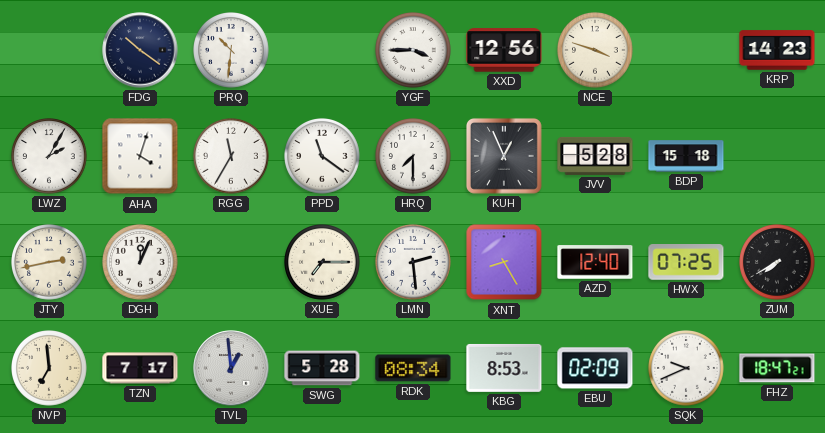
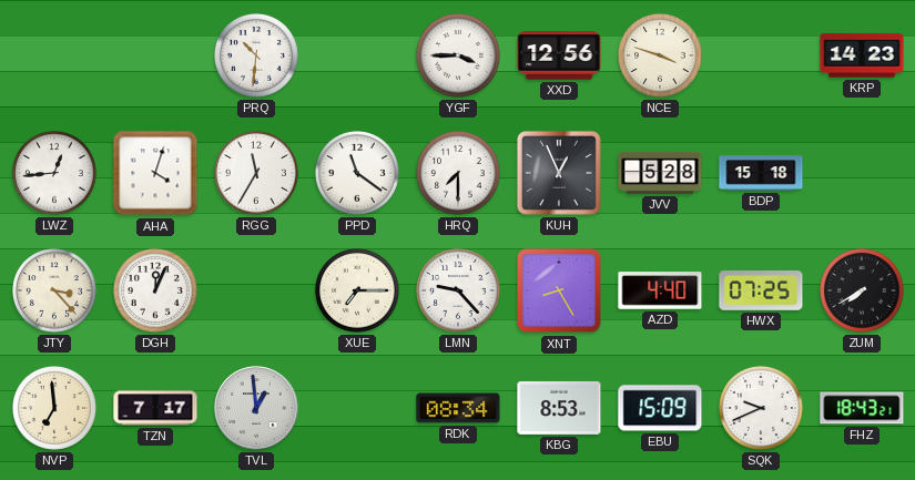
FDG: 10:21 -> none (140, 50)
LWZ: 2:05 -> 12:44 (55, 174)
JTY: 2:43 -> 3:23 (55, 292)
LMN: 2:29 -> 9:23 (459, 292)
AZD: 12:40 -> 4:40 (660, 290)
SWG: 5:28 -> none (322, 368)
EBU: 02:09 -> 15:09 (660, 408)
FHZ: 18:47 -> 18:43 (862, 408)
